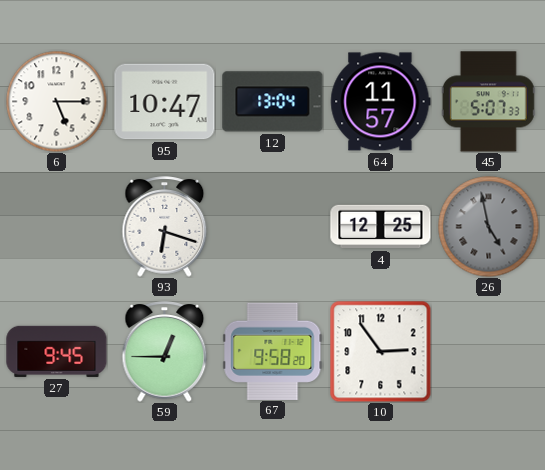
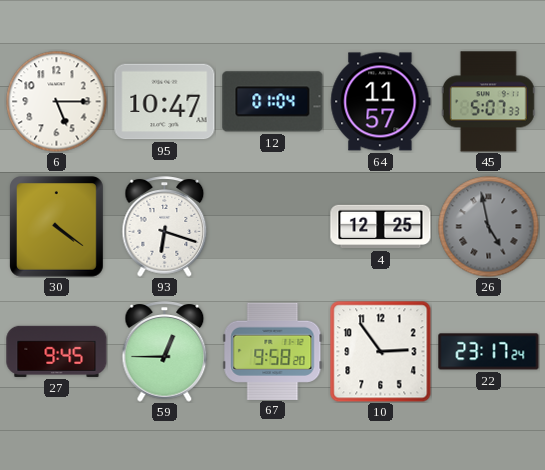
12: 13:04 -> 01:04 (273, 102)
30: none -> 4:21 (57, 227)
22: none -> 23:17 (489, 352)
